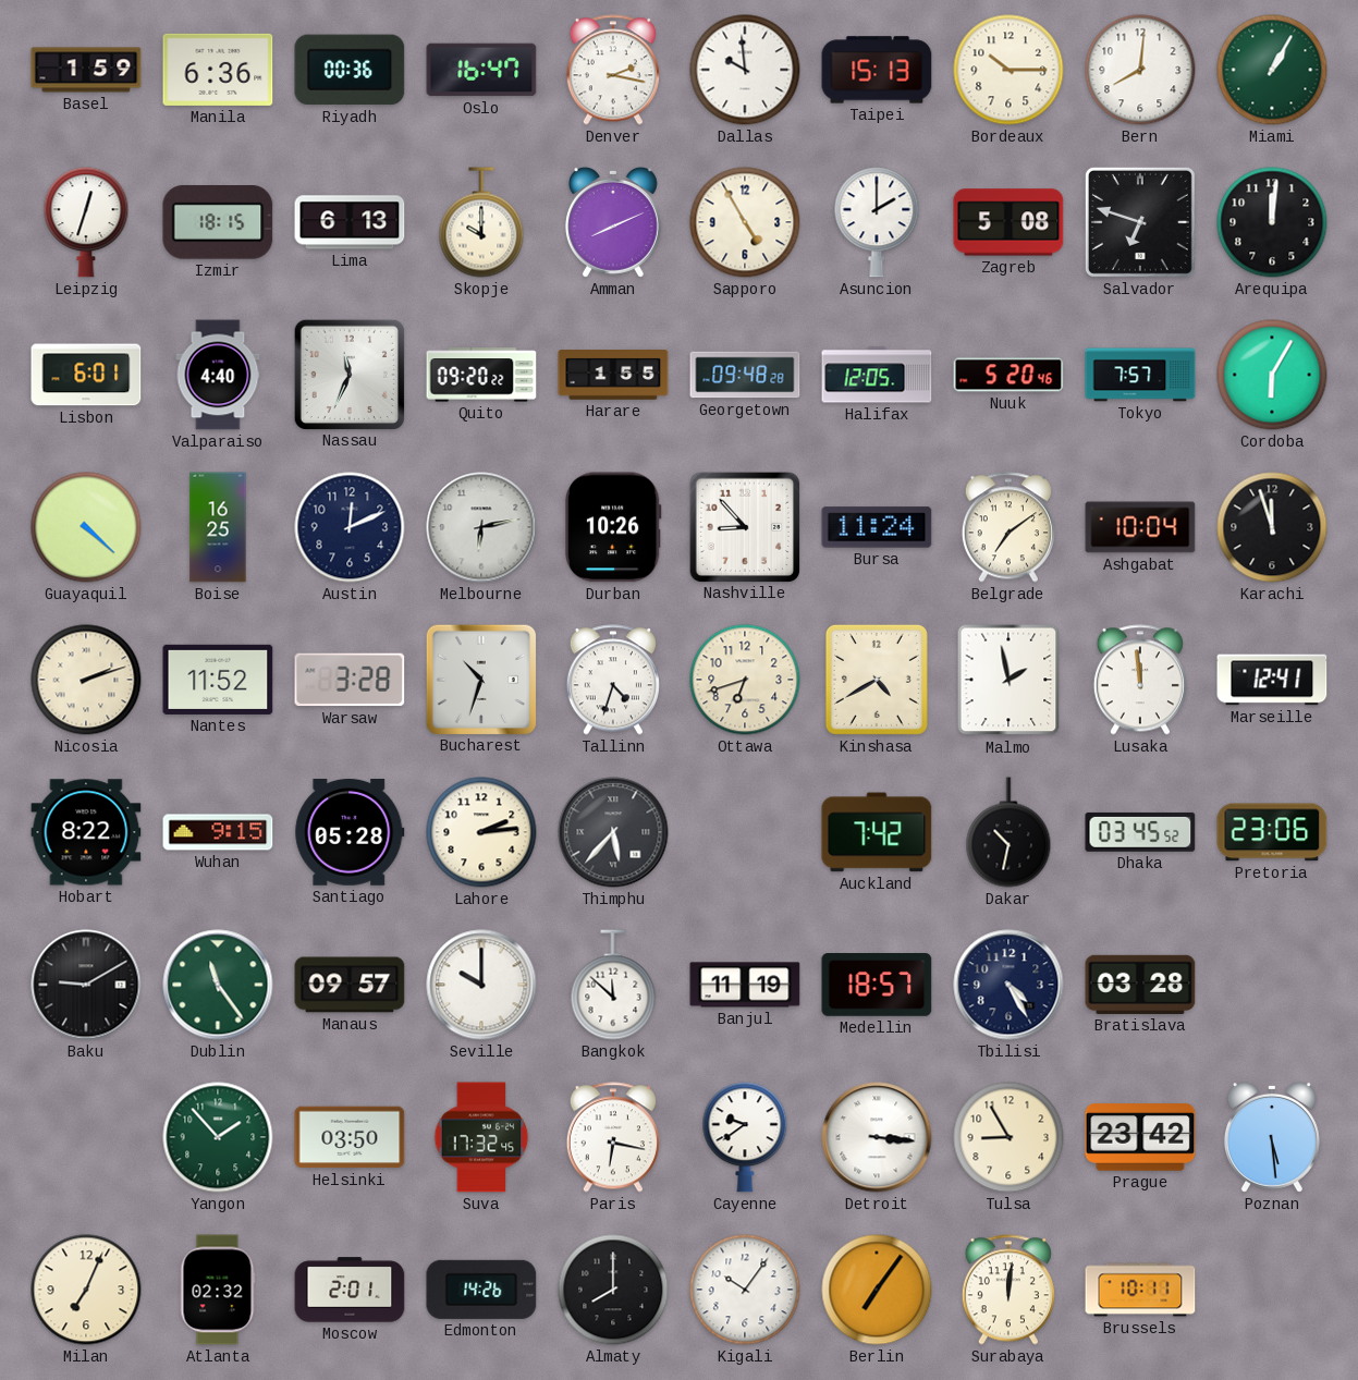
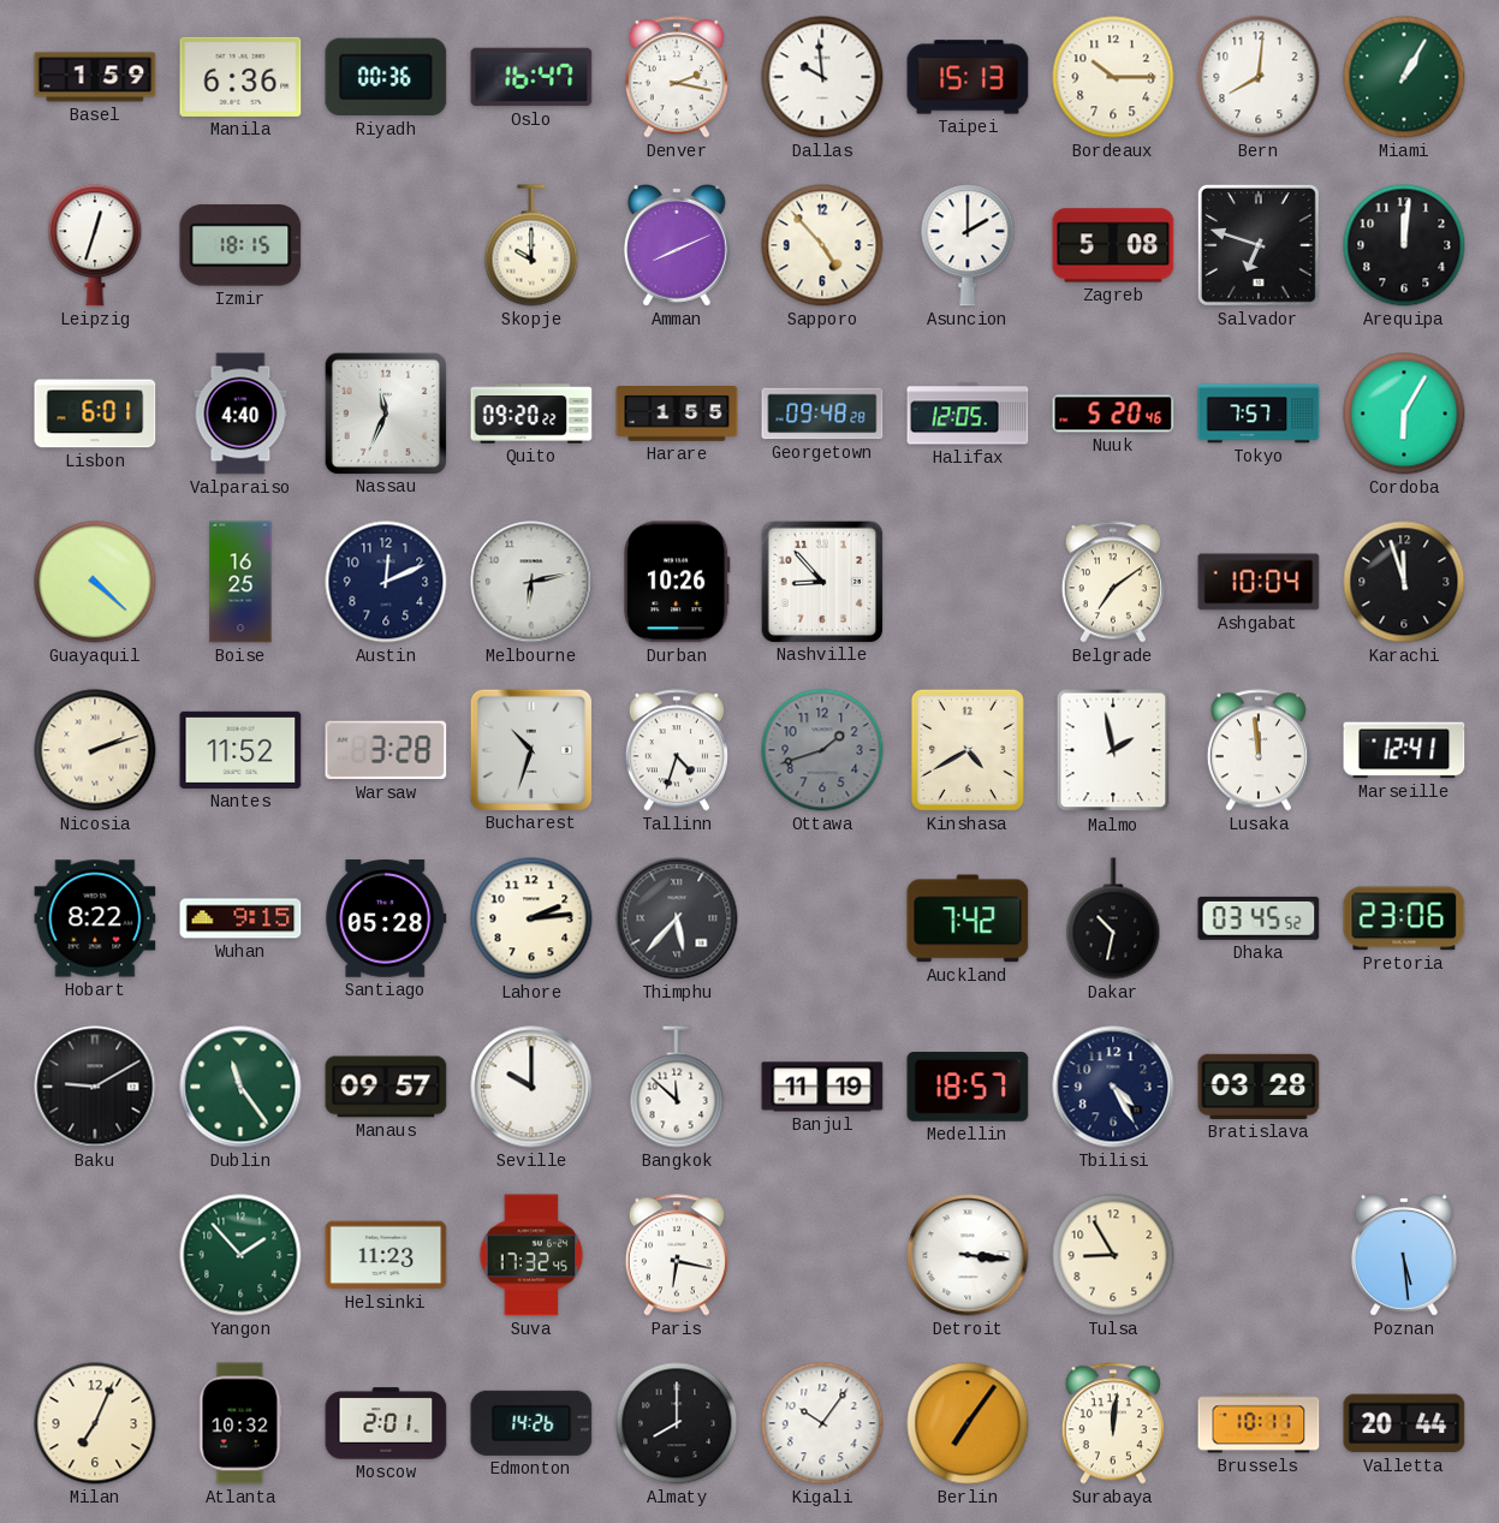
Lima: 6:13 -> none (350, 222)
Sapporo: 4:55 -> 4:53 (822, 245)
Bursa: 11:24 -> none (877, 527)
Ottawa: 6:42 -> 1:42 (822, 750)
Ottawa dial: cream -> grey (822, 750)
Helsinki: 03:50 -> 11:23 (386, 1255)
Cayenne: 9:39 -> none (745, 1137)
Prague: 23:42 -> none (1140, 1137)
Atlanta: 02:32 -> 10:32 (240, 1423)
Valletta: none -> 20:44 (1404, 1423)
